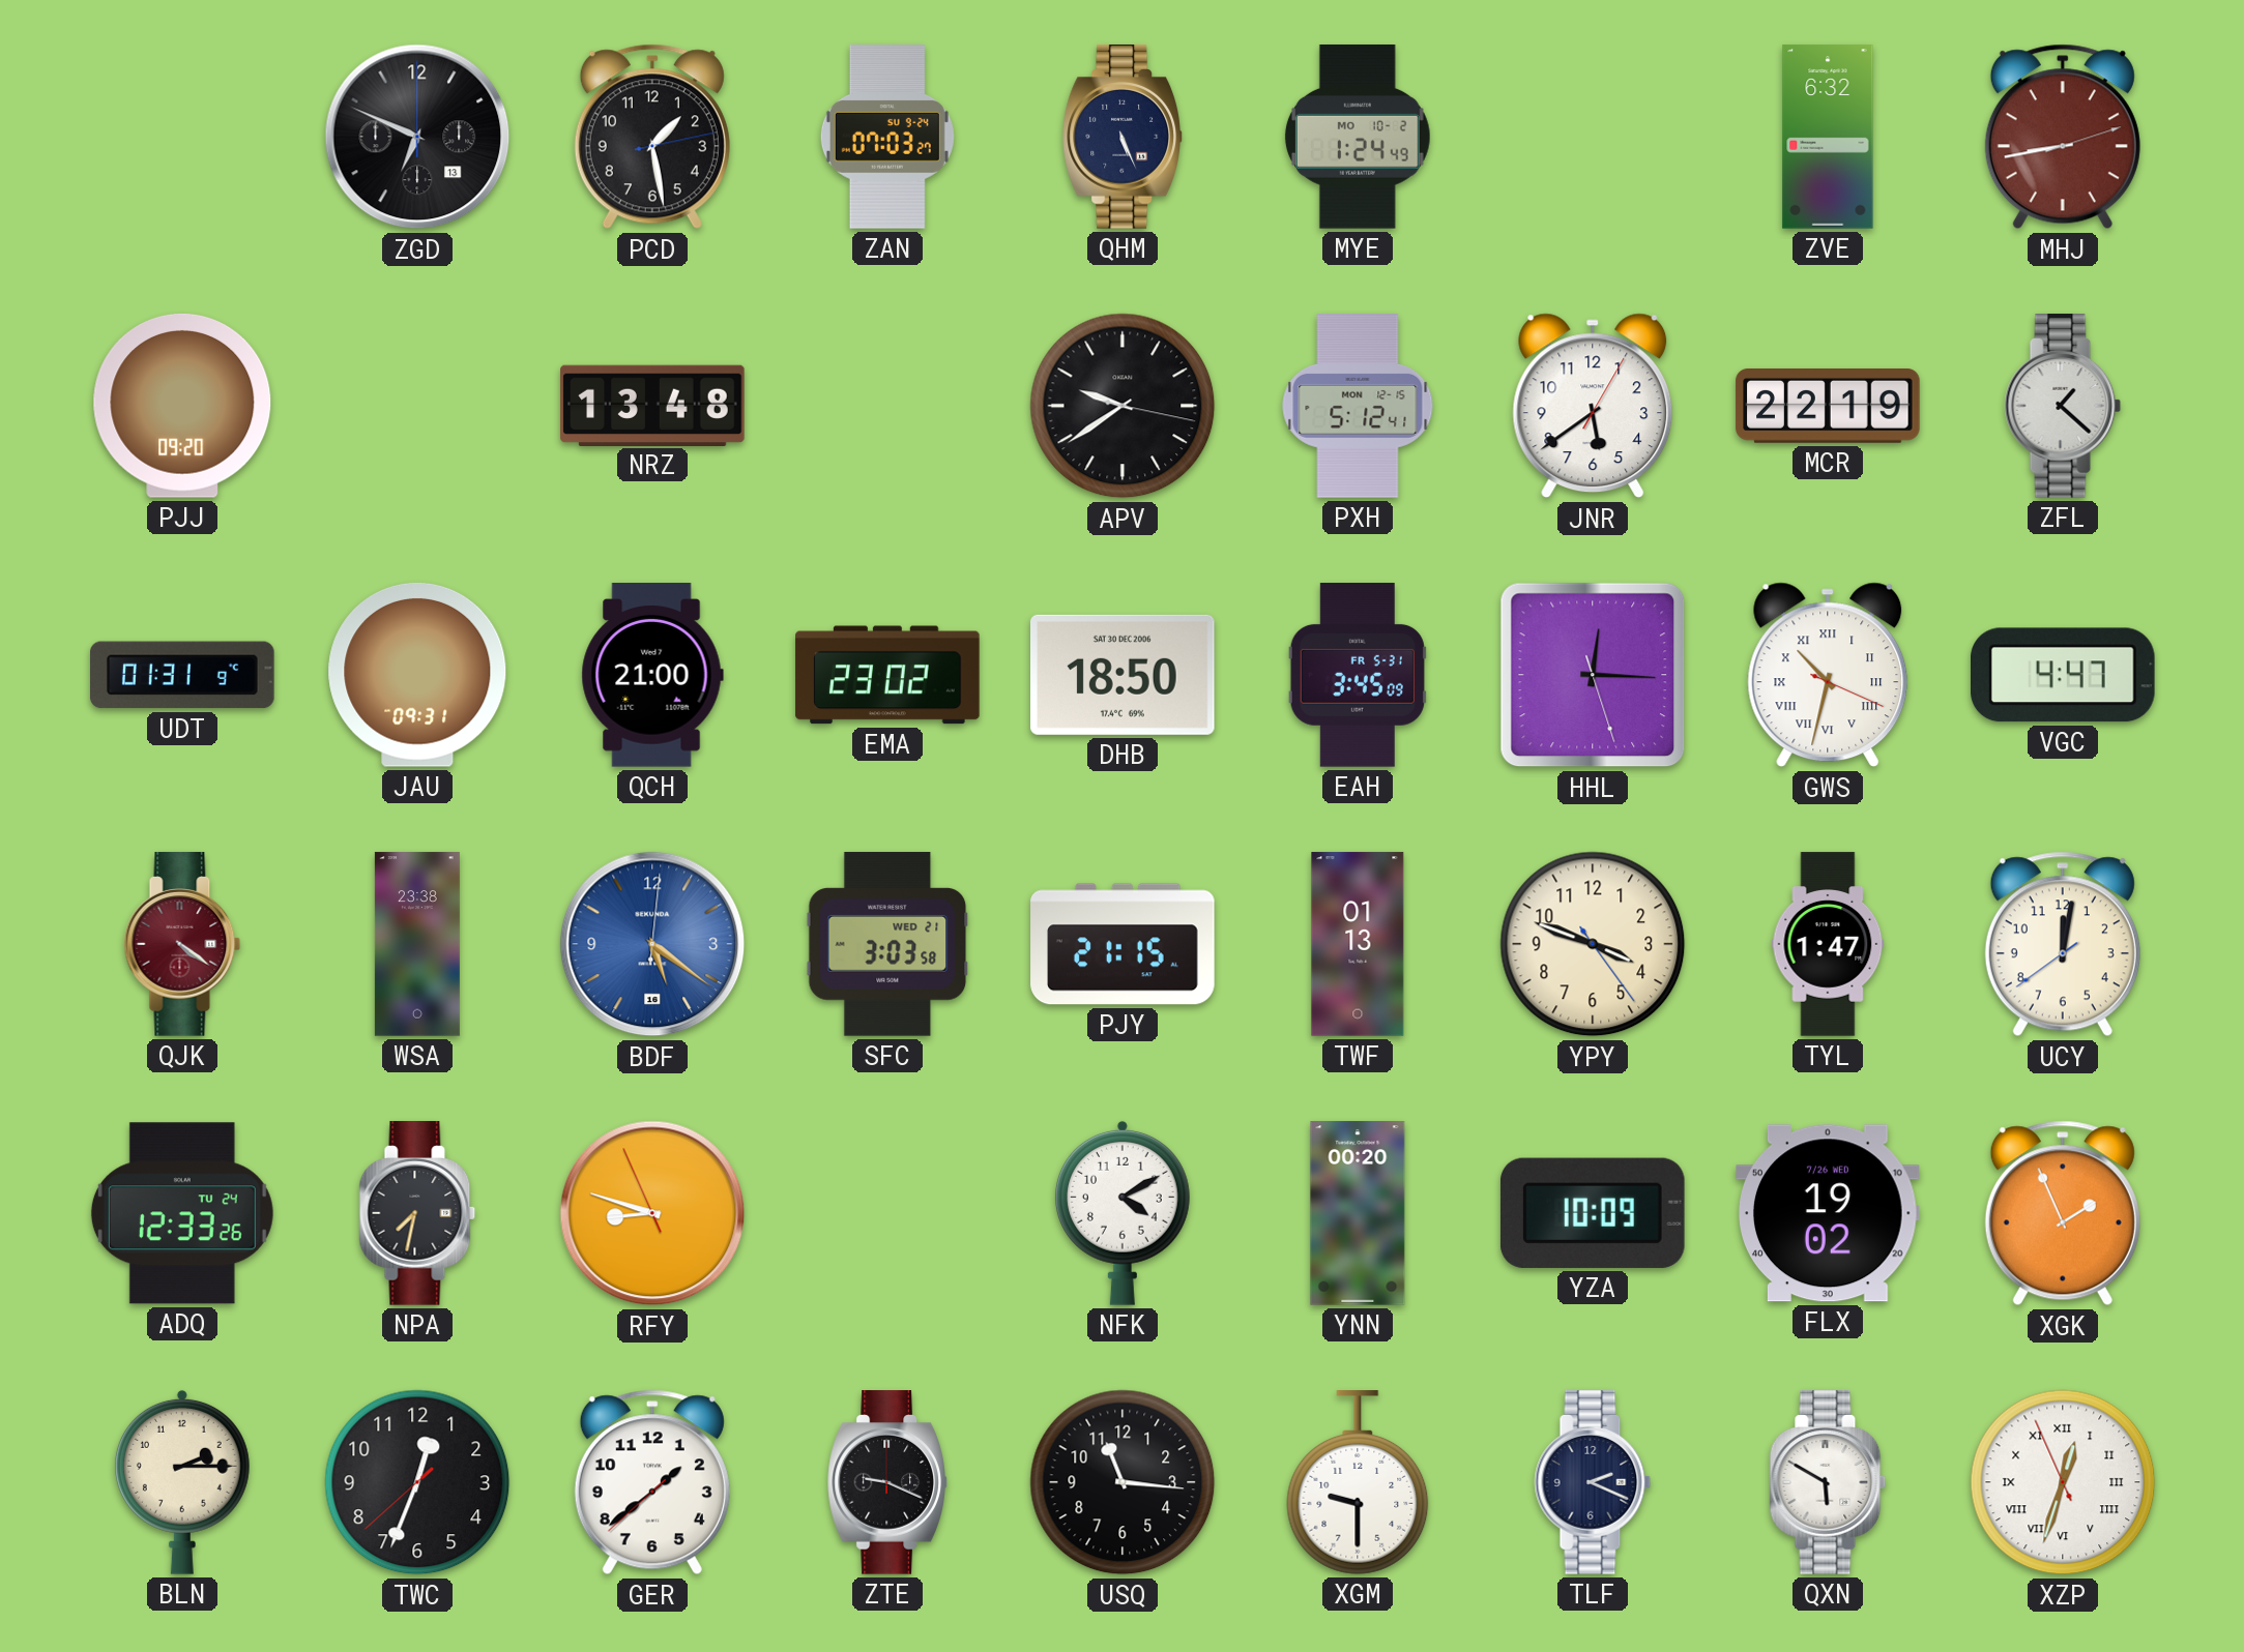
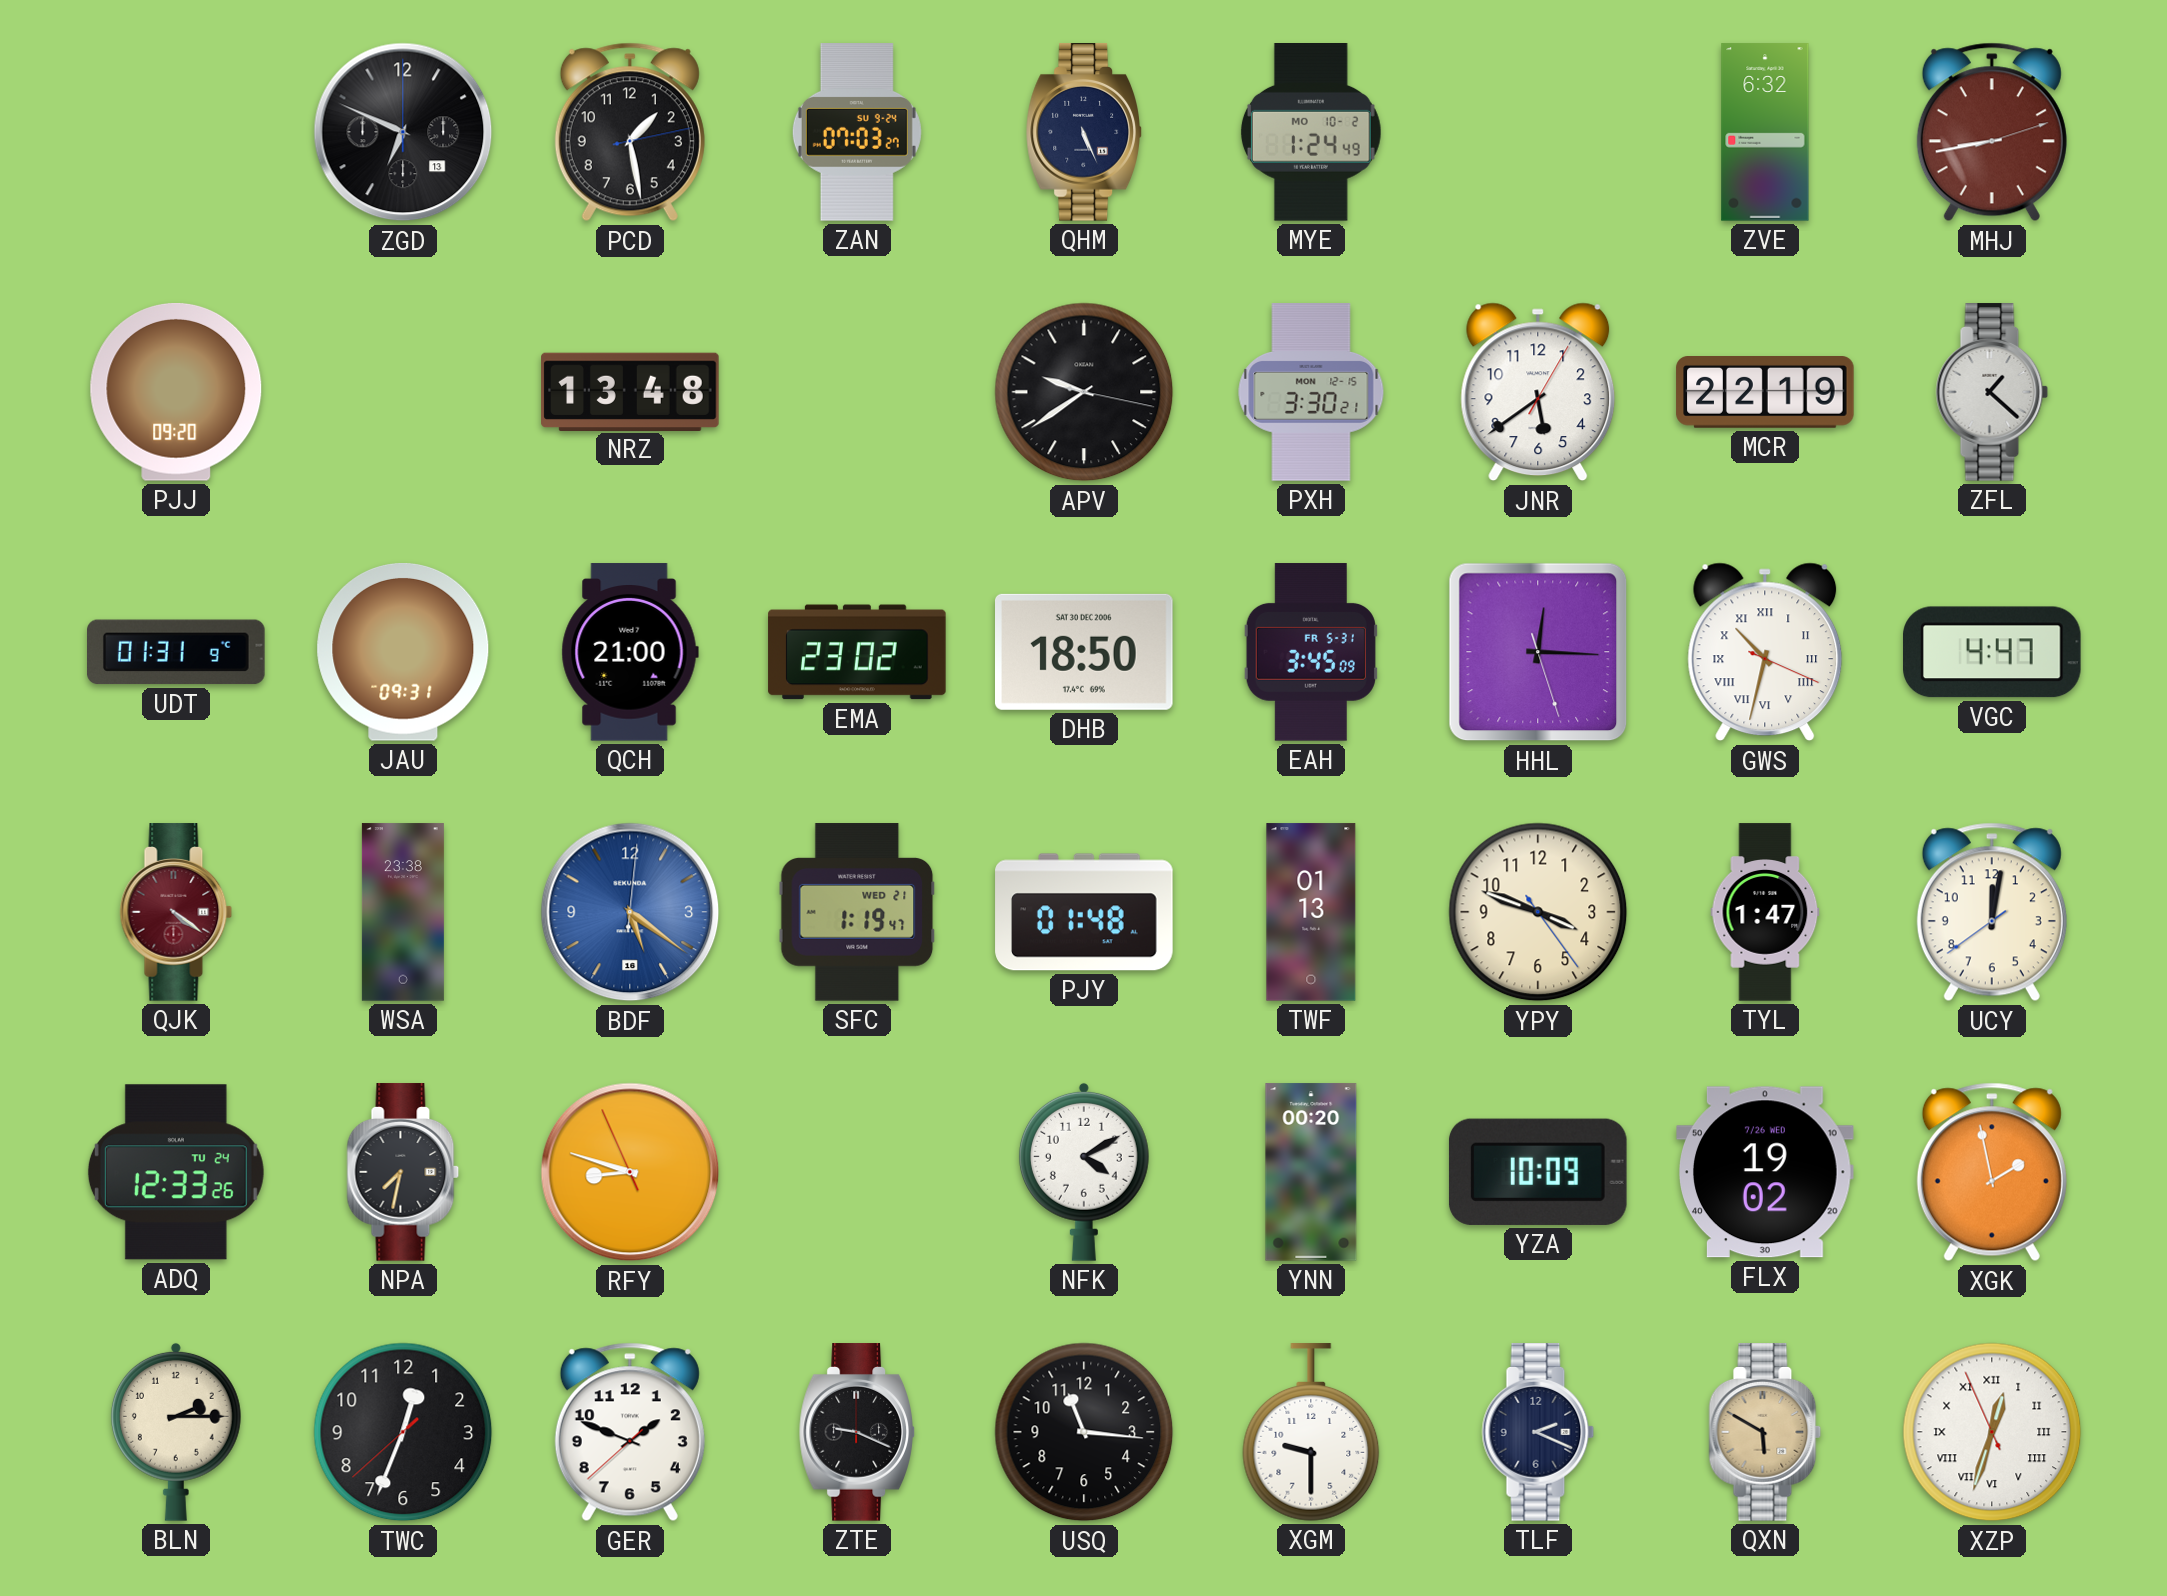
PXH: 5:12 -> 3:30 (1311, 392)
SFC: 3:03 -> 1:19 (857, 912)
PJY: 21:15 -> 01:48 (1084, 912)
XGK: 1:56 -> 1:58 (1992, 1172)
GER: 1:38 -> 1:48 (630, 1432)
QXN dial: white -> champagne (1765, 1432)
